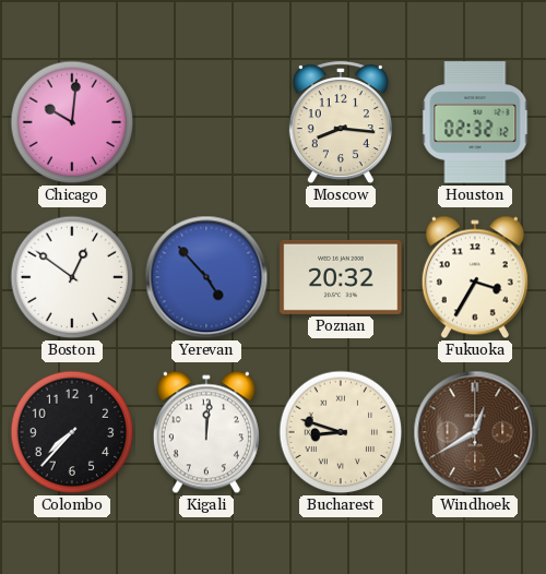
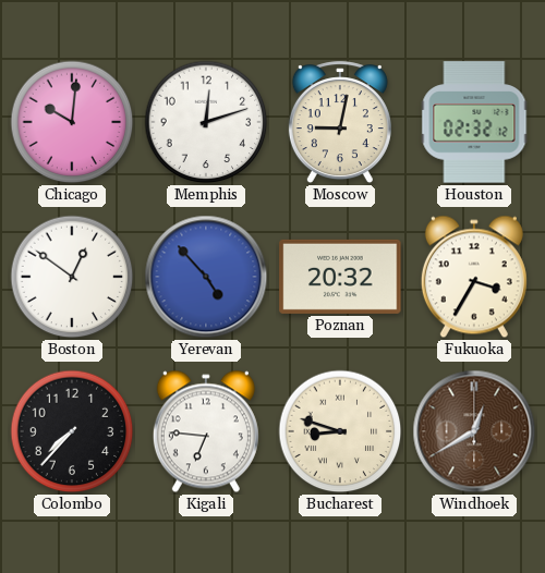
Memphis: none -> 12:12 (206, 122)
Moscow: 8:16 -> 9:02 (340, 123)
Kigali: 12:01 -> 6:46 (206, 431)
